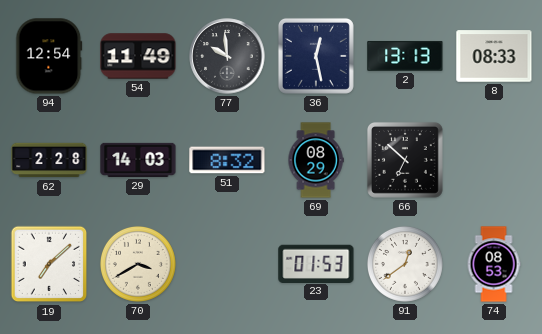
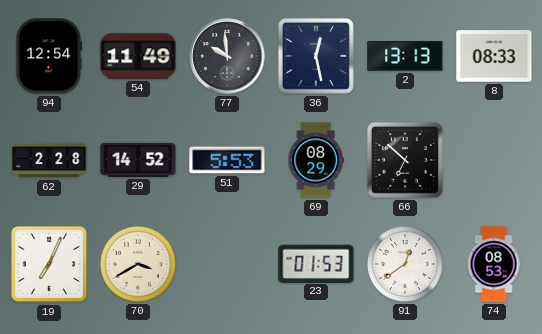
29: 14:03 -> 14:52 (138, 160)
51: 8:32 -> 5:53 (227, 160)
19: 7:08 -> 7:04 (49, 264)
